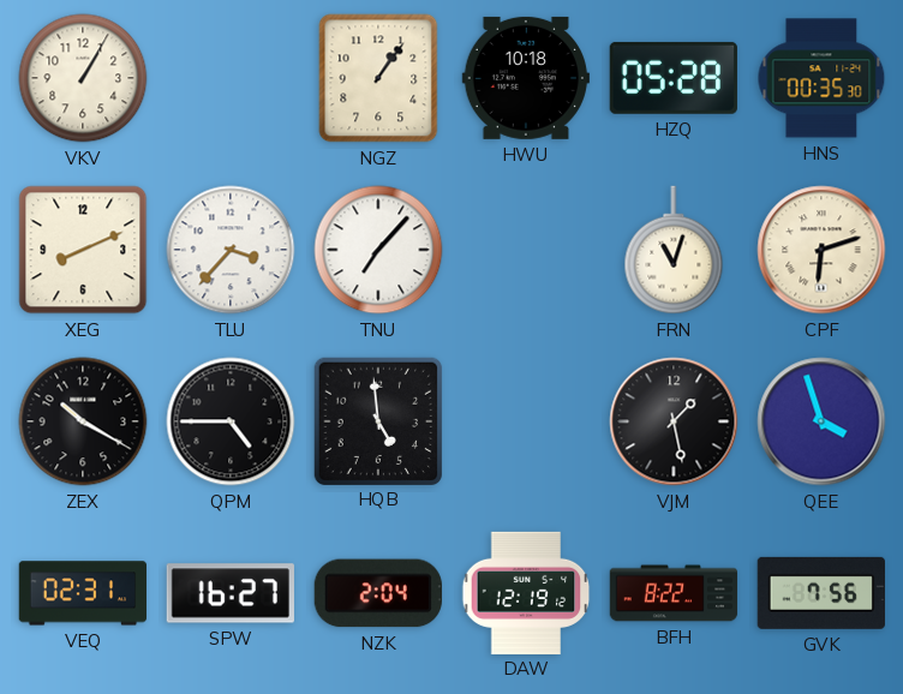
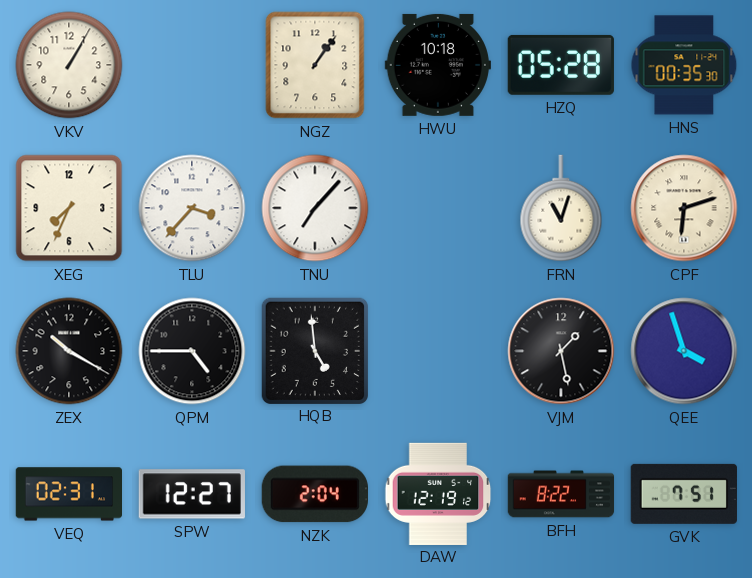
XEG: 8:11 -> 7:34 (69, 208)
SPW: 16:27 -> 12:27 (192, 494)
GVK: 7:56 -> 7:51 (684, 494)
